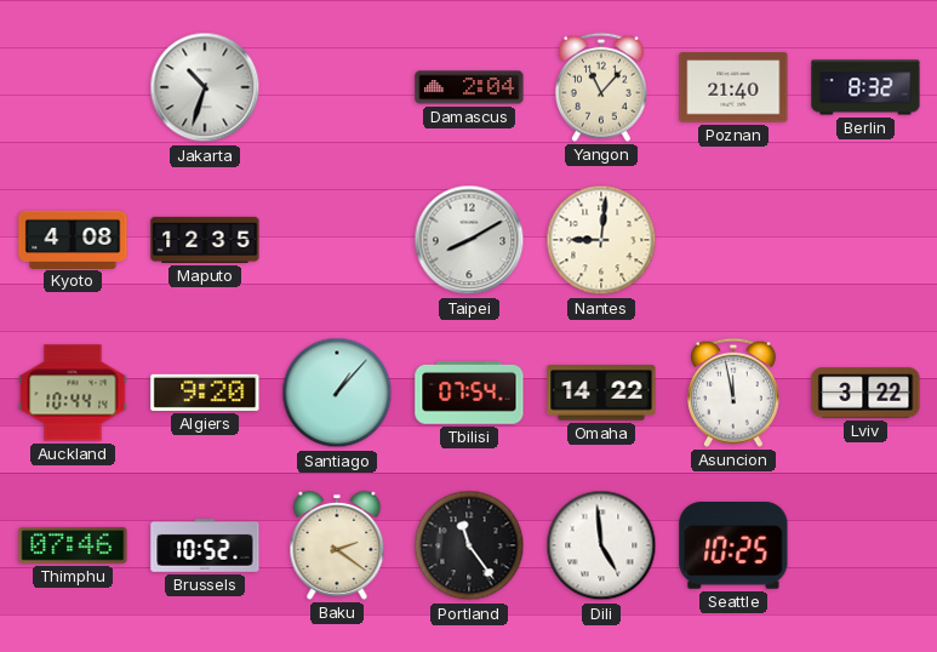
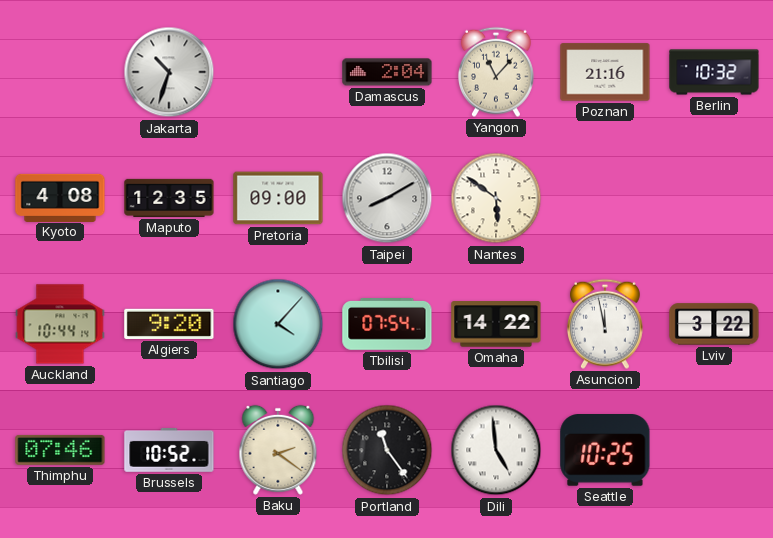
Poznan: 21:40 -> 21:16 (605, 72)
Berlin: 8:32 -> 10:32 (714, 72)
Pretoria: none -> 09:00 (278, 198)
Nantes: 9:01 -> 5:51 (496, 198)
Santiago: 1:07 -> 4:07 (278, 324)
